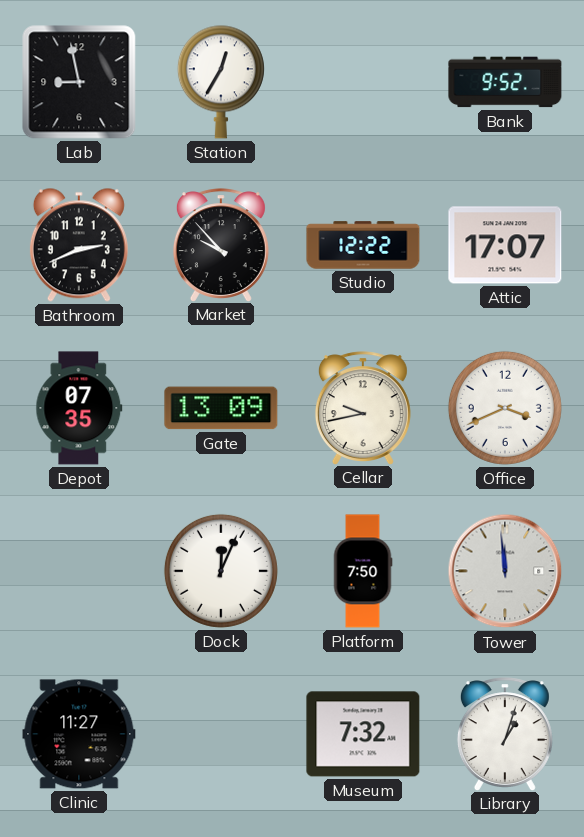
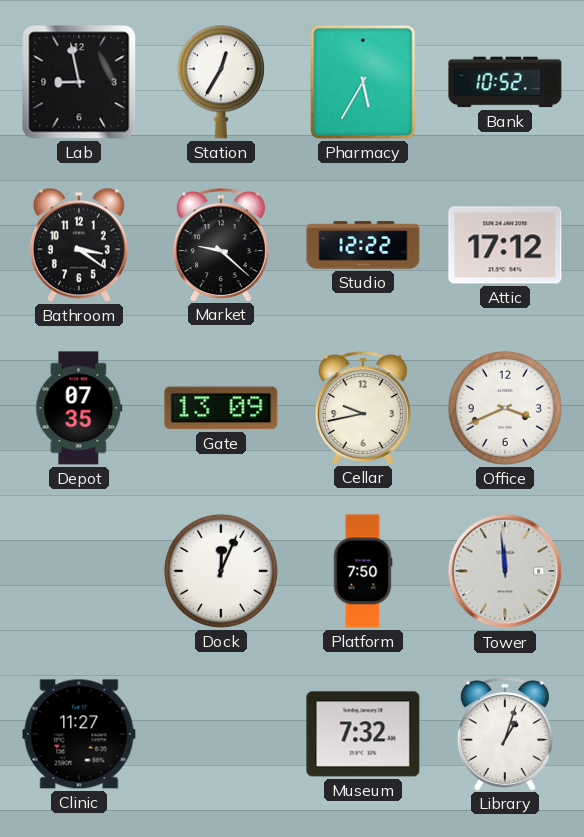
Pharmacy: none -> 5:35 (363, 82)
Bank: 9:52 -> 10:52 (505, 82)
Bathroom: 2:41 -> 3:21 (79, 245)
Market: 9:53 -> 9:22 (221, 245)
Attic: 17:07 -> 17:12 (505, 245)
